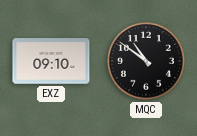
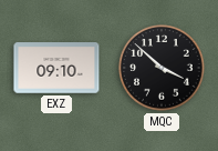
MQC: 10:51 -> 3:52 (163, 69)
